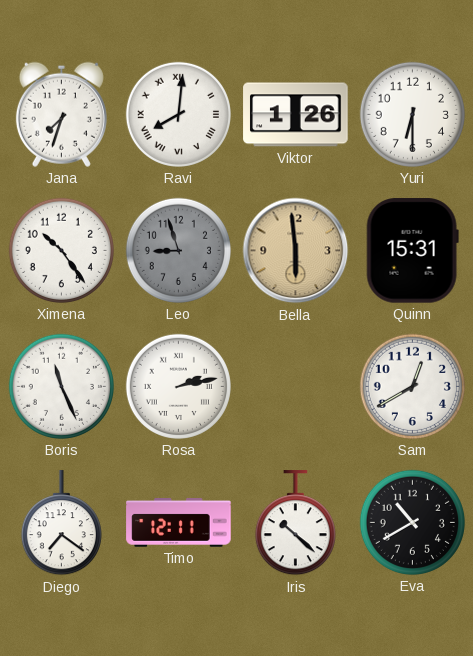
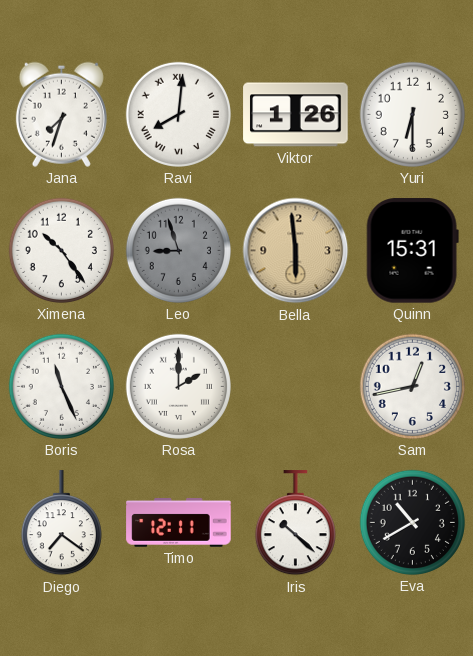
Rosa: 2:13 -> 2:00 (178, 386)
Sam: 12:40 -> 12:43 (412, 386)
